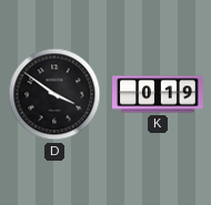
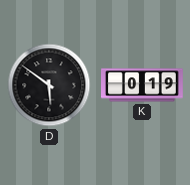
D: 3:51 -> 5:51 (49, 85)
